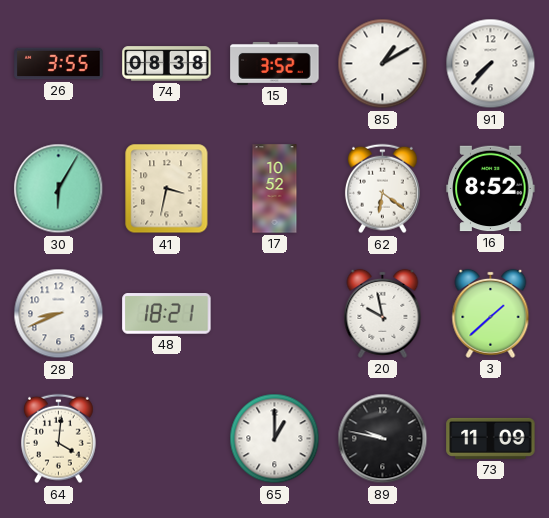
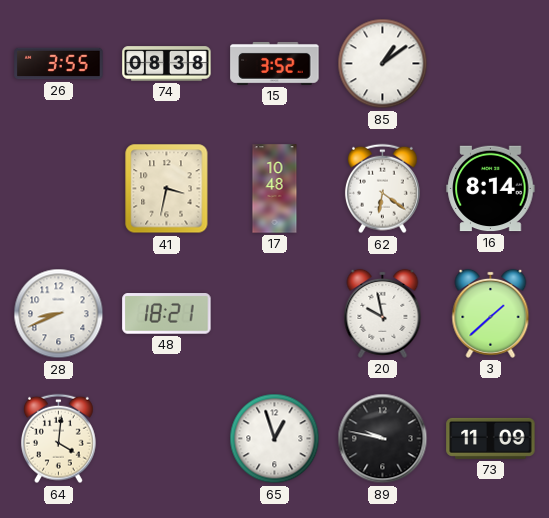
85: 1:10 -> 1:09 (383, 64)
91: 7:37 -> none (491, 64)
30: 6:05 -> none (59, 189)
17: 10:52 -> 10:48 (275, 189)
16: 8:52 -> 8:14 (491, 189)
65: 1:00 -> 12:57 (275, 439)
